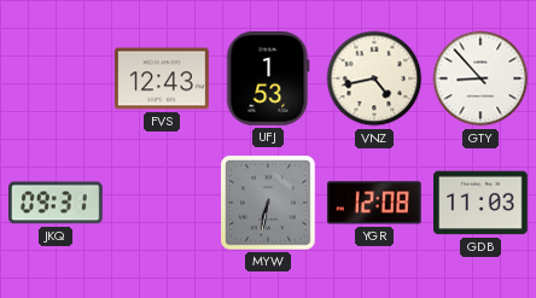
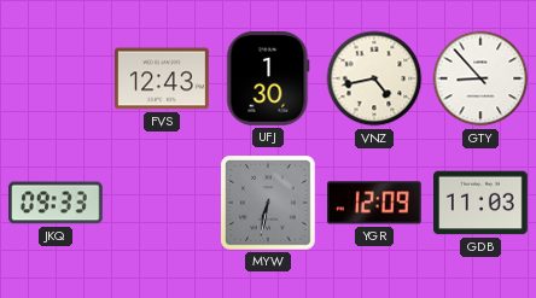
UFJ: 1:53 -> 1:30 (268, 80)
JKQ: 09:31 -> 09:33 (57, 203)
YGR: 12:08 -> 12:09 (374, 203)
